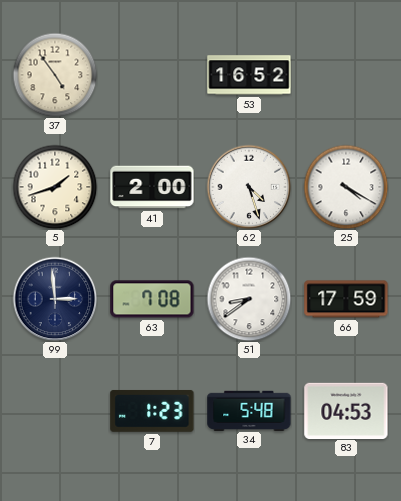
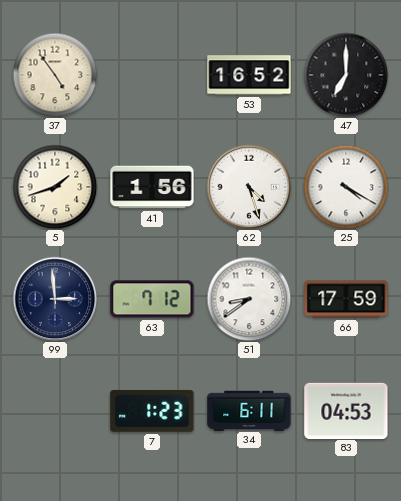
47: none -> 7:00 (346, 75)
41: 2:00 -> 1:56 (152, 187)
63: 7:08 -> 7:12 (152, 299)
34: 5:48 -> 6:11 (249, 410)
